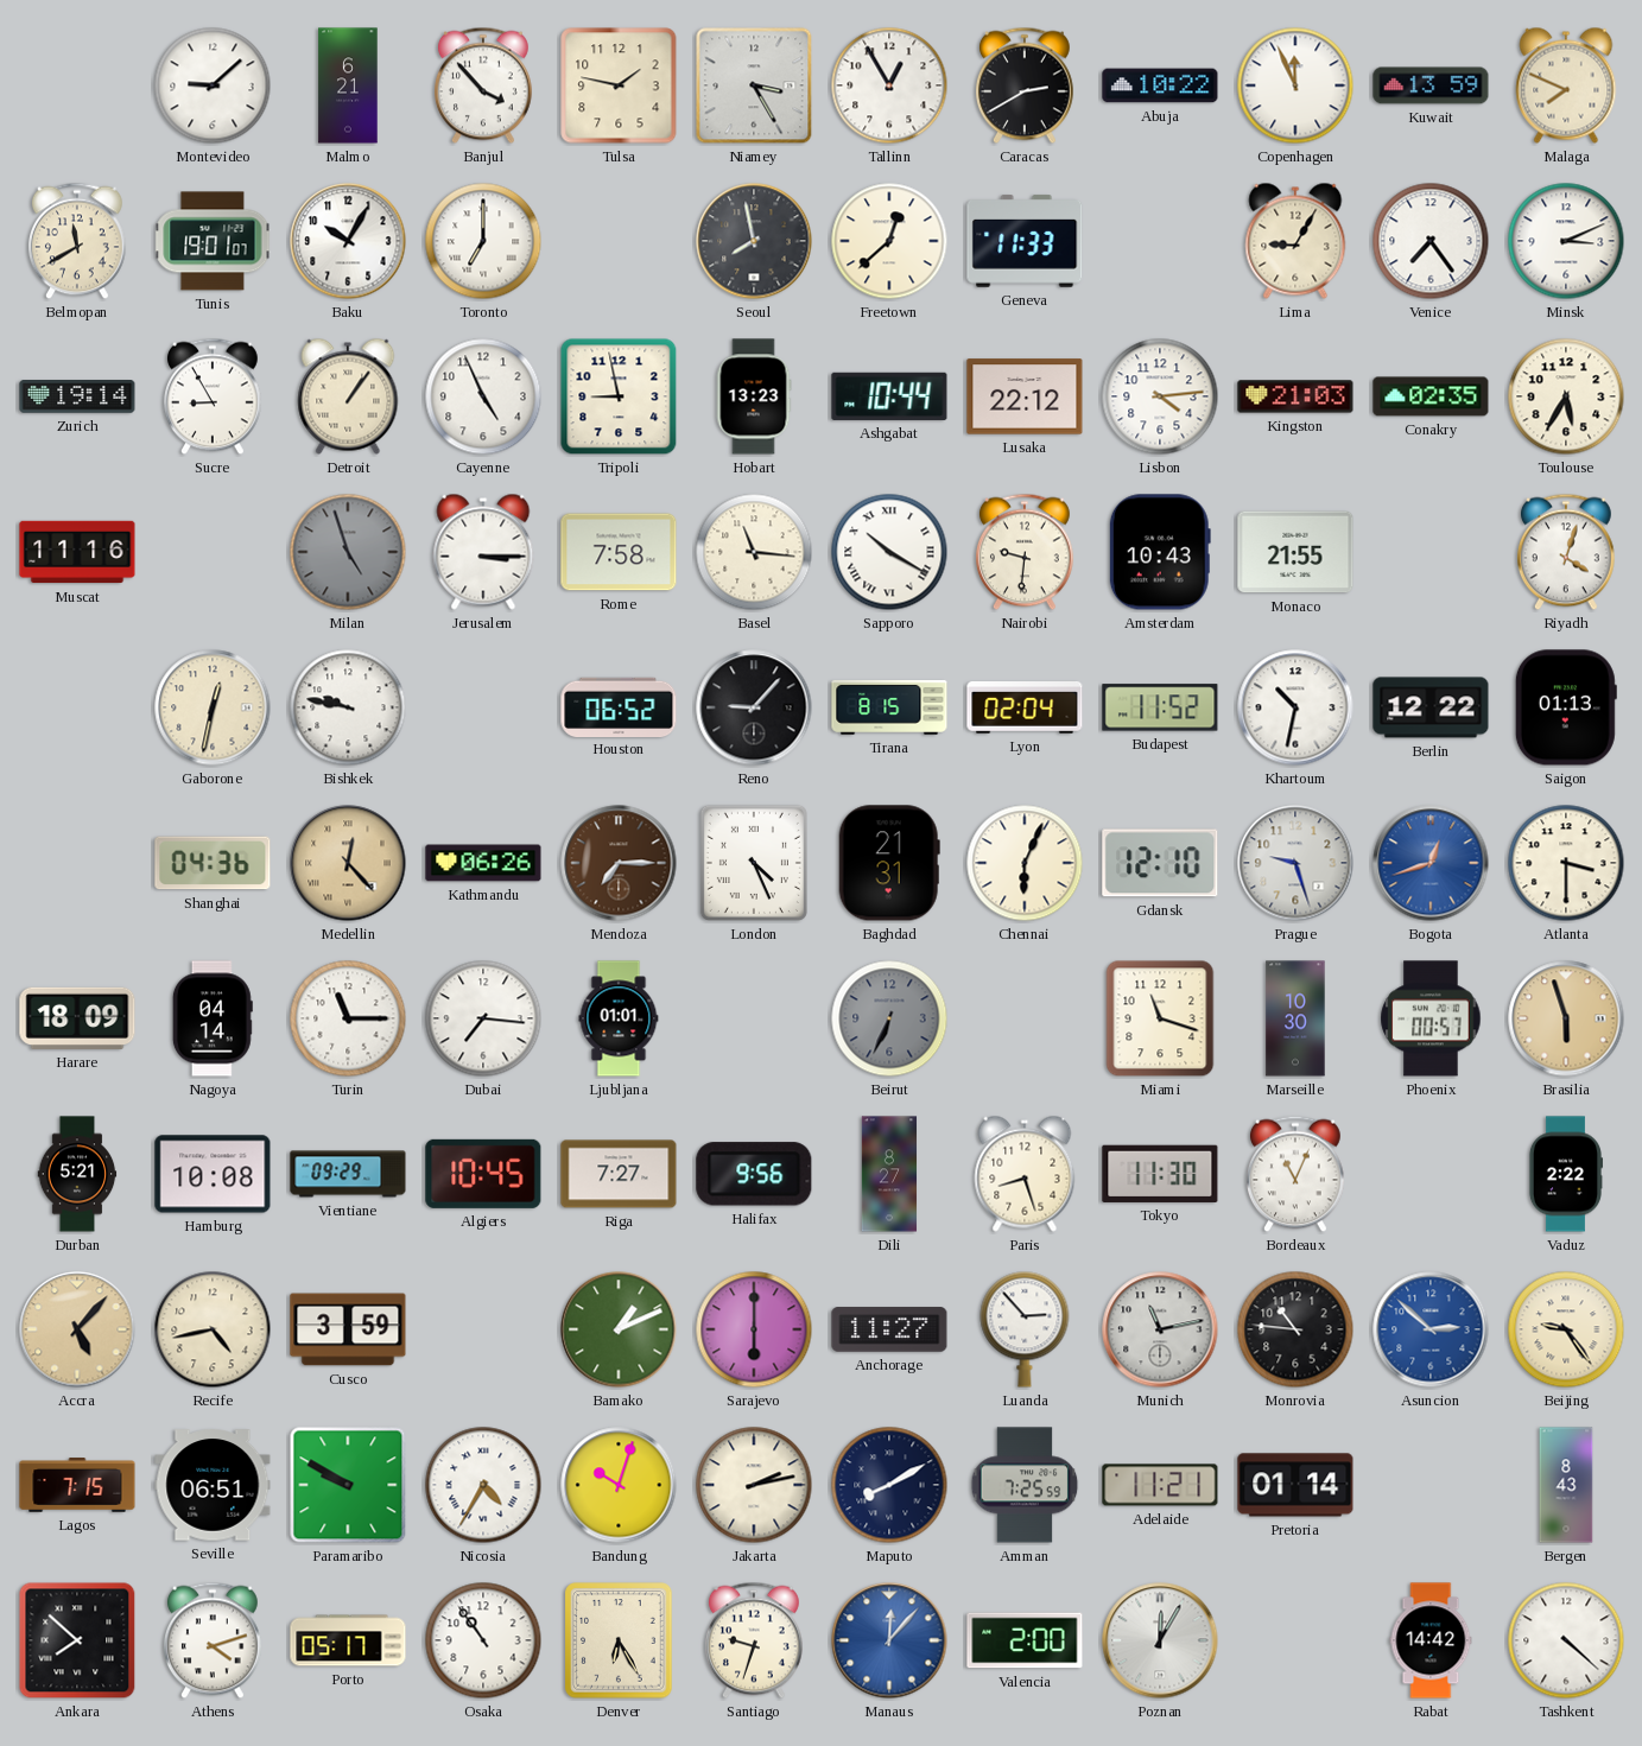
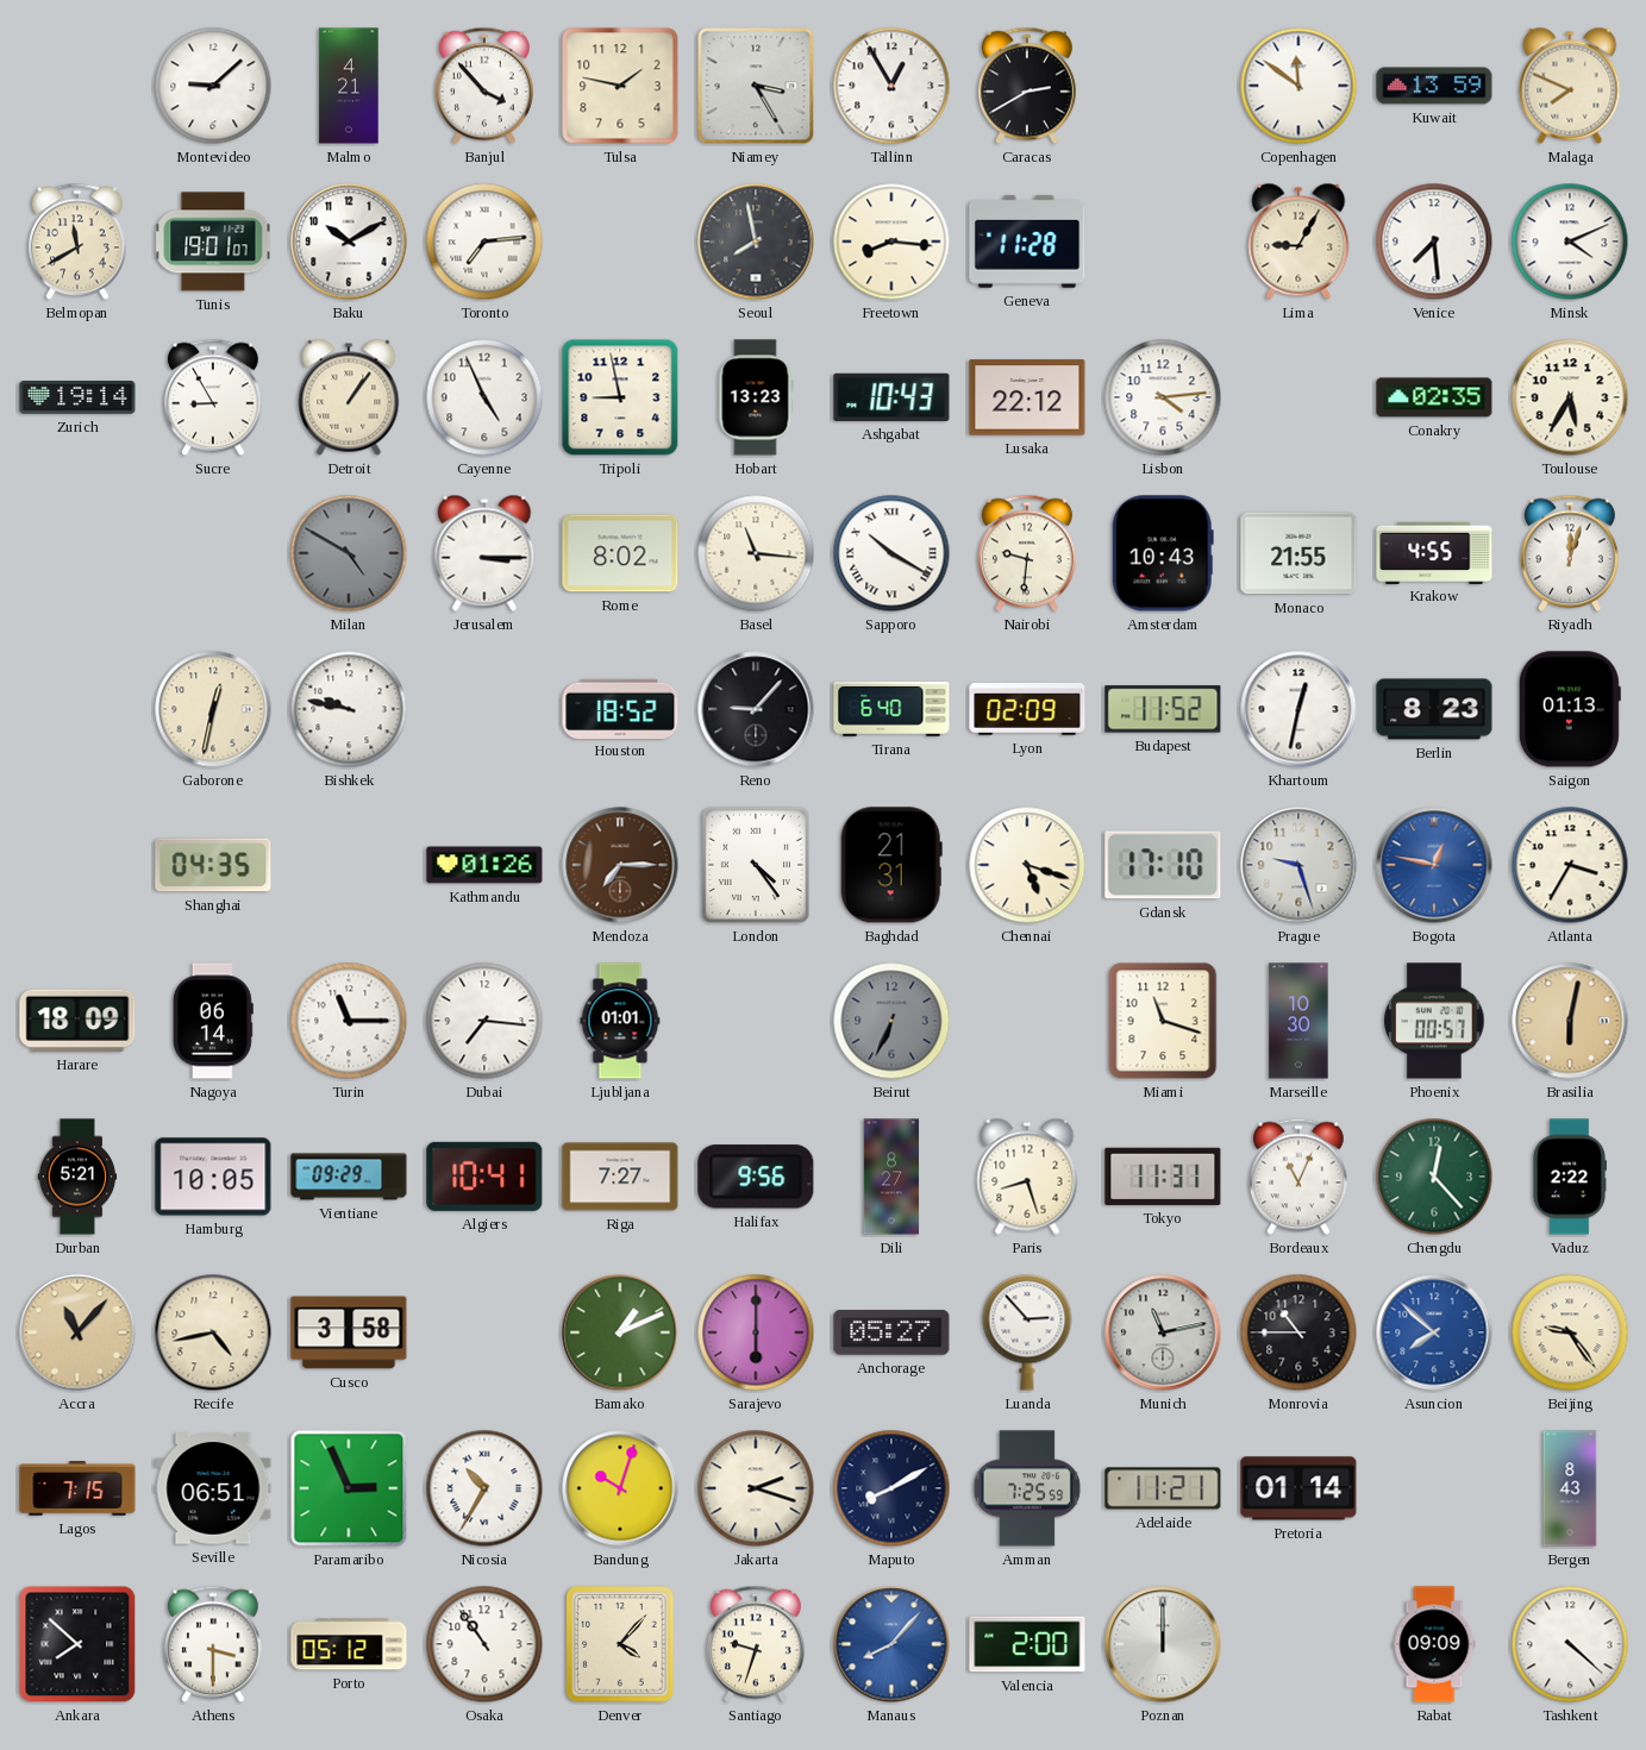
Malmo: 6:21 -> 4:21 (349, 86)
Abuja: 10:22 -> none (1160, 85)
Copenhagen: 11:56 -> 11:51 (1298, 86)
Baku: 10:05 -> 10:10 (349, 242)
Toronto: 7:00 -> 7:14 (484, 242)
Freetown: 12:38 -> 8:16 (891, 242)
Geneva: 11:33 -> 11:28 (1027, 242)
Venice: 7:24 -> 7:29 (1434, 242)
Minsk: 3:11 -> 4:11 (1570, 242)
Ashgabat: 10:44 -> 10:43 (891, 397)
Kingston: 21:03 -> none (1295, 396)
Muscat: 11:16 -> none (77, 552)
Milan: 4:57 -> 4:50 (349, 553)
Rome: 7:58 -> 8:02 (620, 553)
Krakow: none -> 4:55 (1434, 552)
Riyadh: 4:03 -> 12:03 (1571, 553)
Houston: 06:52 -> 18:52 (620, 708)
Tirana: 8:15 -> 6:40 (891, 709)
Lyon: 02:04 -> 02:09 (1027, 710)
Khartoum: 10:32 -> 12:32 (1298, 709)
Berlin: 12:22 -> 8:23 (1434, 709)
Shanghai: 04:36 -> 04:35 (213, 865)
Medellin: 12:23 -> none (348, 863)
Kathmandu: 06:26 -> 01:26 (484, 865)
London: 4:26 -> 4:24 (756, 865)
Chennai: 6:04 -> 5:18 (1027, 865)
Gdansk: 12:10 -> 17:10 (1163, 865)
Bogota: 12:42 -> 12:47 (1434, 865)
Atlanta: 3:30 -> 3:35 (1570, 865)
Nagoya: 04:14 -> 06:14 (213, 1021)
Brasilia: 5:57 -> 6:02 (1570, 1021)
Hamburg: 10:08 -> 10:05 (213, 1177)
Algiers: 10:45 -> 10:41 (484, 1177)
Tokyo: 11:30 -> 11:31 (1163, 1177)
Chengdu: none -> 12:23 (1434, 1177)
Accra: 5:07 -> 11:07 (77, 1332)
Cusco: 3:59 -> 3:58 (349, 1332)
Anchorage: 11:27 -> 05:27 (891, 1332)
Monrovia: 10:46 -> 10:45 (1298, 1332)
Asuncion: 2:52 -> 7:52 (1434, 1332)
Paramaribo: 9:50 -> 2:56 (349, 1488)
Nicosia: 4:35 -> 10:35 (484, 1488)
Jakarta: 2:13 -> 2:18 (756, 1488)
Athens: 4:12 -> 3:30 (214, 1644)
Porto: 05:17 -> 05:12 (349, 1644)
Denver: 6:25 -> 4:07 (620, 1644)
Manaus: 12:07 -> 8:07 (891, 1644)
Poznan: 12:05 -> 12:00 (1163, 1644)
Rabat: 14:42 -> 09:09 (1434, 1644)
